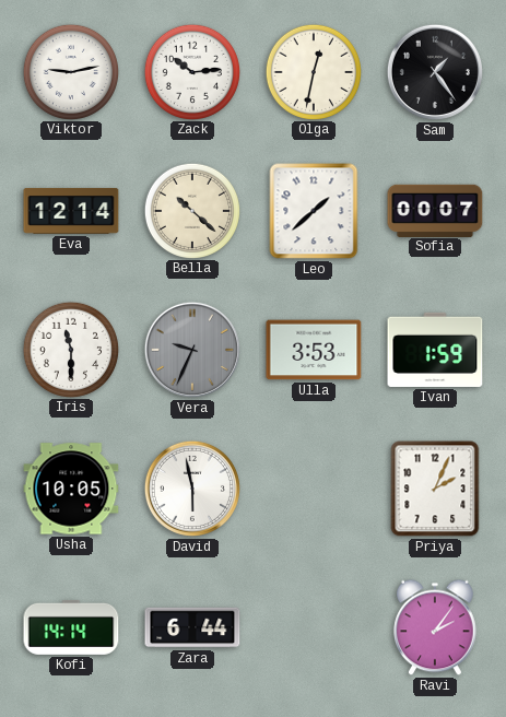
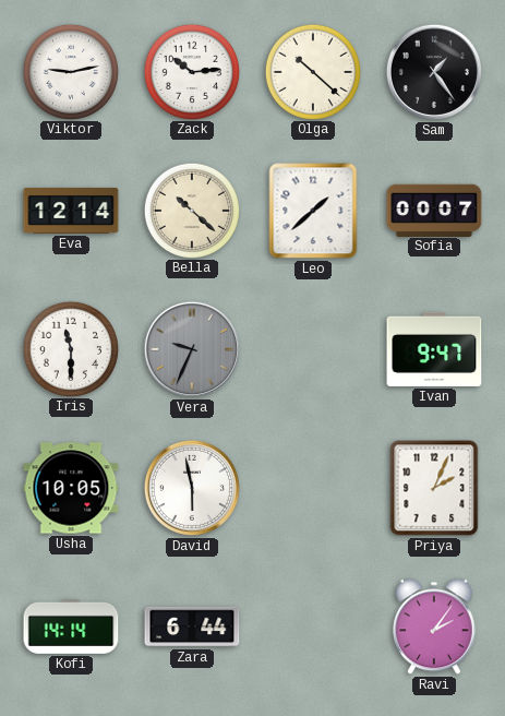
Olga: 12:32 -> 10:22 (312, 71)
Ulla: 3:53 -> none (314, 350)
Ivan: 1:59 -> 9:47 (434, 349)
